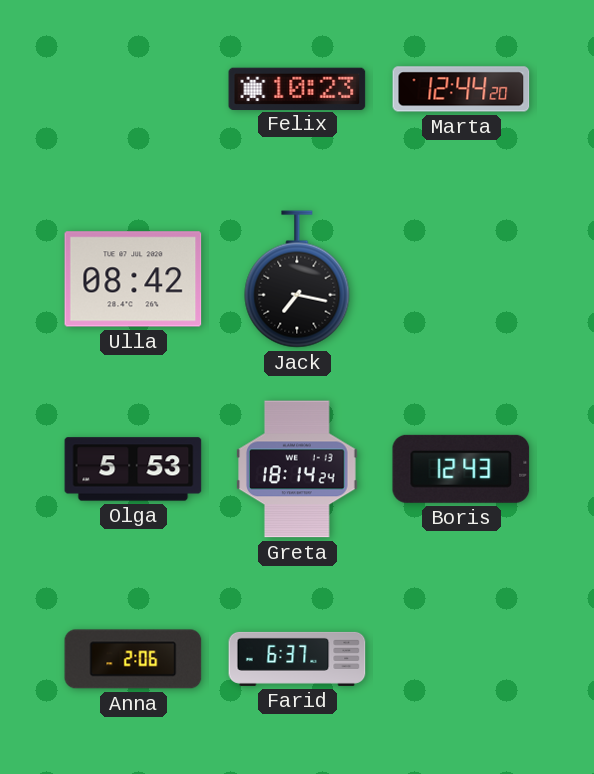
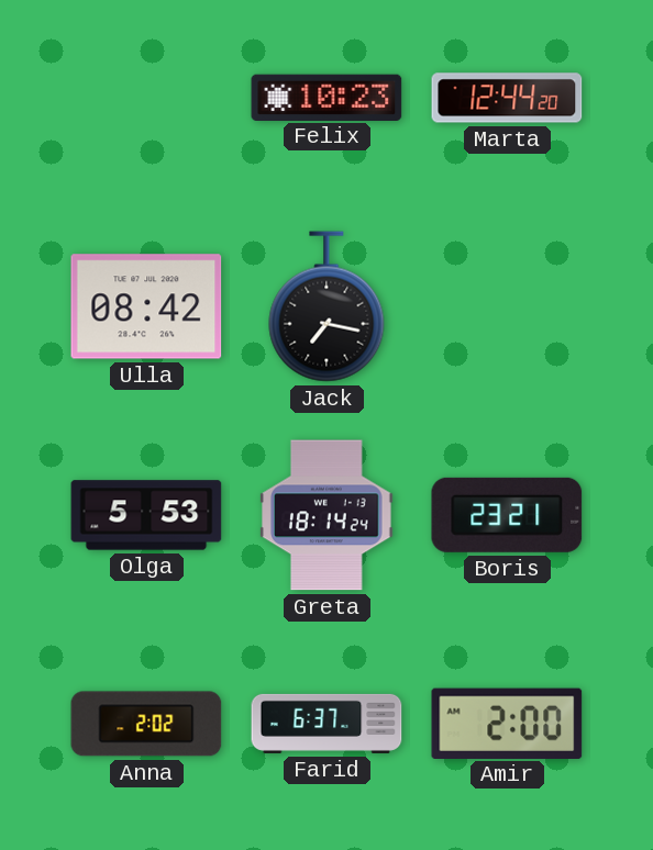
Boris: 12:43 -> 23:21 (507, 515)
Anna: 2:06 -> 2:02 (146, 724)
Amir: none -> 2:00 (507, 723)
